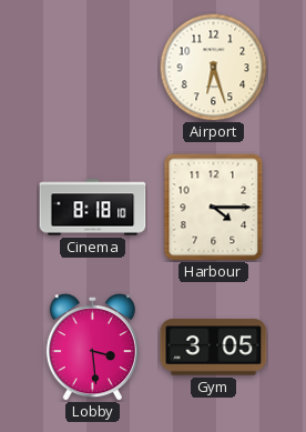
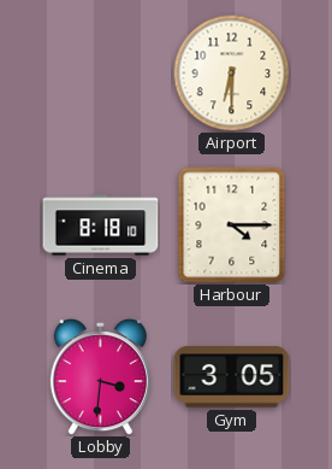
Airport: 6:27 -> 6:30 (231, 72)
Lobby: 3:29 -> 3:31 (100, 377)
